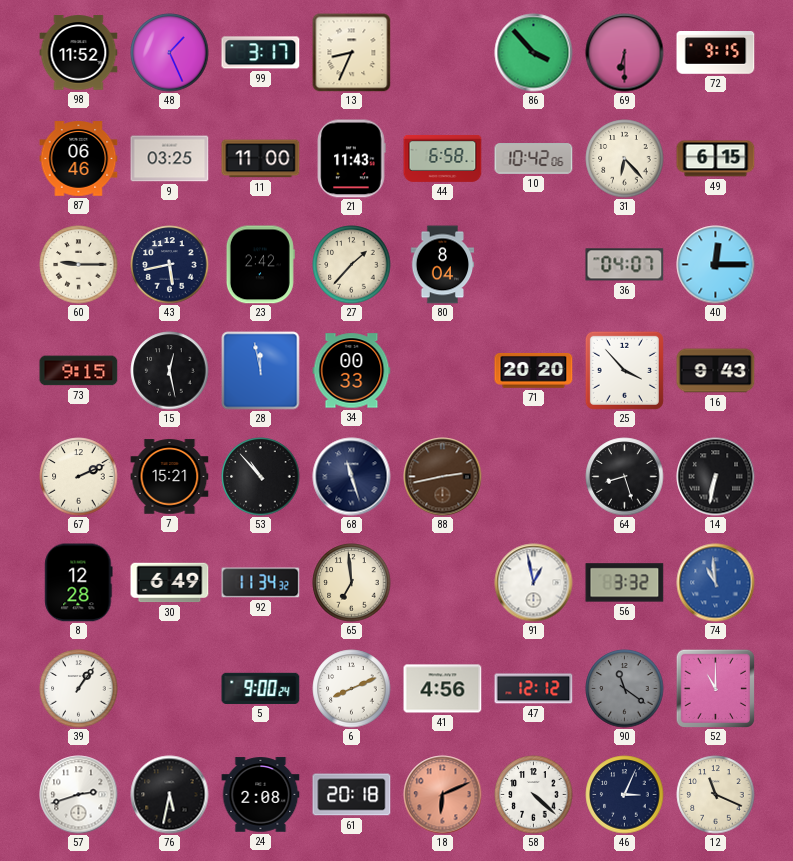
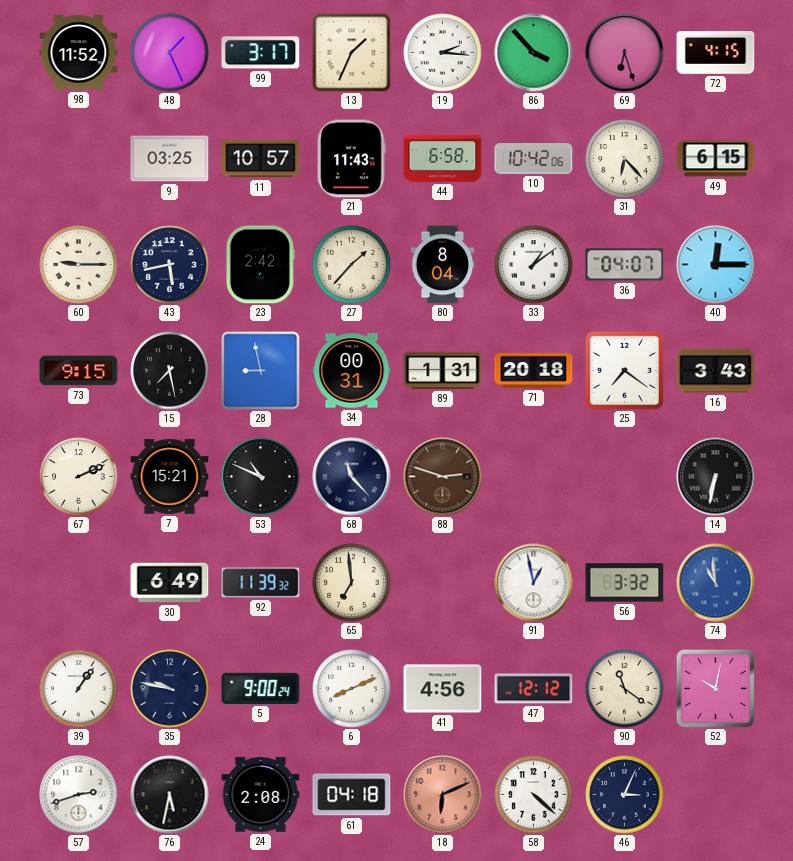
13: 8:34 -> 1:34 (352, 53)
19: none -> 2:16 (443, 53)
69: 6:30 -> 6:27 (625, 53)
72: 9:15 -> 4:15 (716, 53)
87: 06:46 -> none (79, 159)
11: 11:00 -> 10:57 (261, 159)
33: none -> 1:09 (534, 265)
15: 12:28 -> 7:28 (170, 371)
28: 11:58 -> 8:58 (261, 371)
34: 00:33 -> 00:31 (352, 371)
89: none -> 1:31 (443, 370)
71: 20:20 -> 20:18 (534, 371)
25: 3:53 -> 7:21 (624, 370)
16: 9:43 -> 3:43 (716, 371)
53: 10:53 -> 10:49 (261, 477)
68: 11:27 -> 11:23 (352, 477)
88: 2:43 -> 2:48 (443, 477)
64: 8:27 -> none (625, 477)
8: 12:28 -> none (79, 583)
92: 11:34 -> 11:39 (261, 583)
35: none -> 9:47 (170, 689)
90 dial: grey -> cream (625, 689)
52: 11:00 -> 10:02 (715, 688)
61: 20:18 -> 04:18 (352, 795)
12: 11:19 -> none (716, 795)
